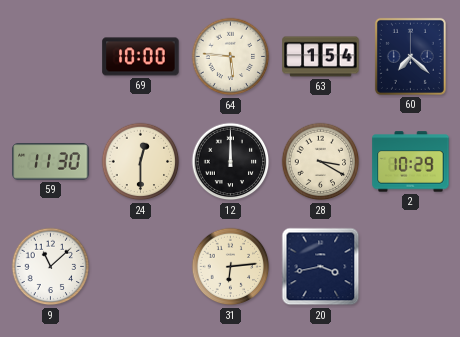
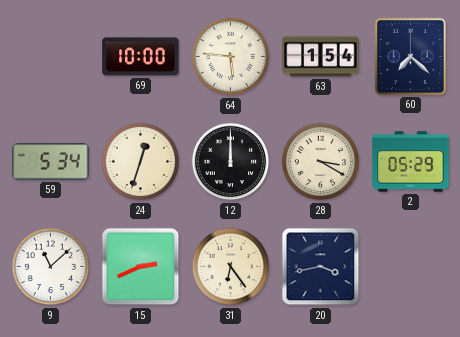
59: 11:30 -> 5:34 (51, 162)
24: 12:30 -> 12:33 (141, 162)
2: 10:29 -> 05:29 (411, 162)
15: none -> 2:41 (141, 267)
31: 6:14 -> 6:24 (231, 267)
